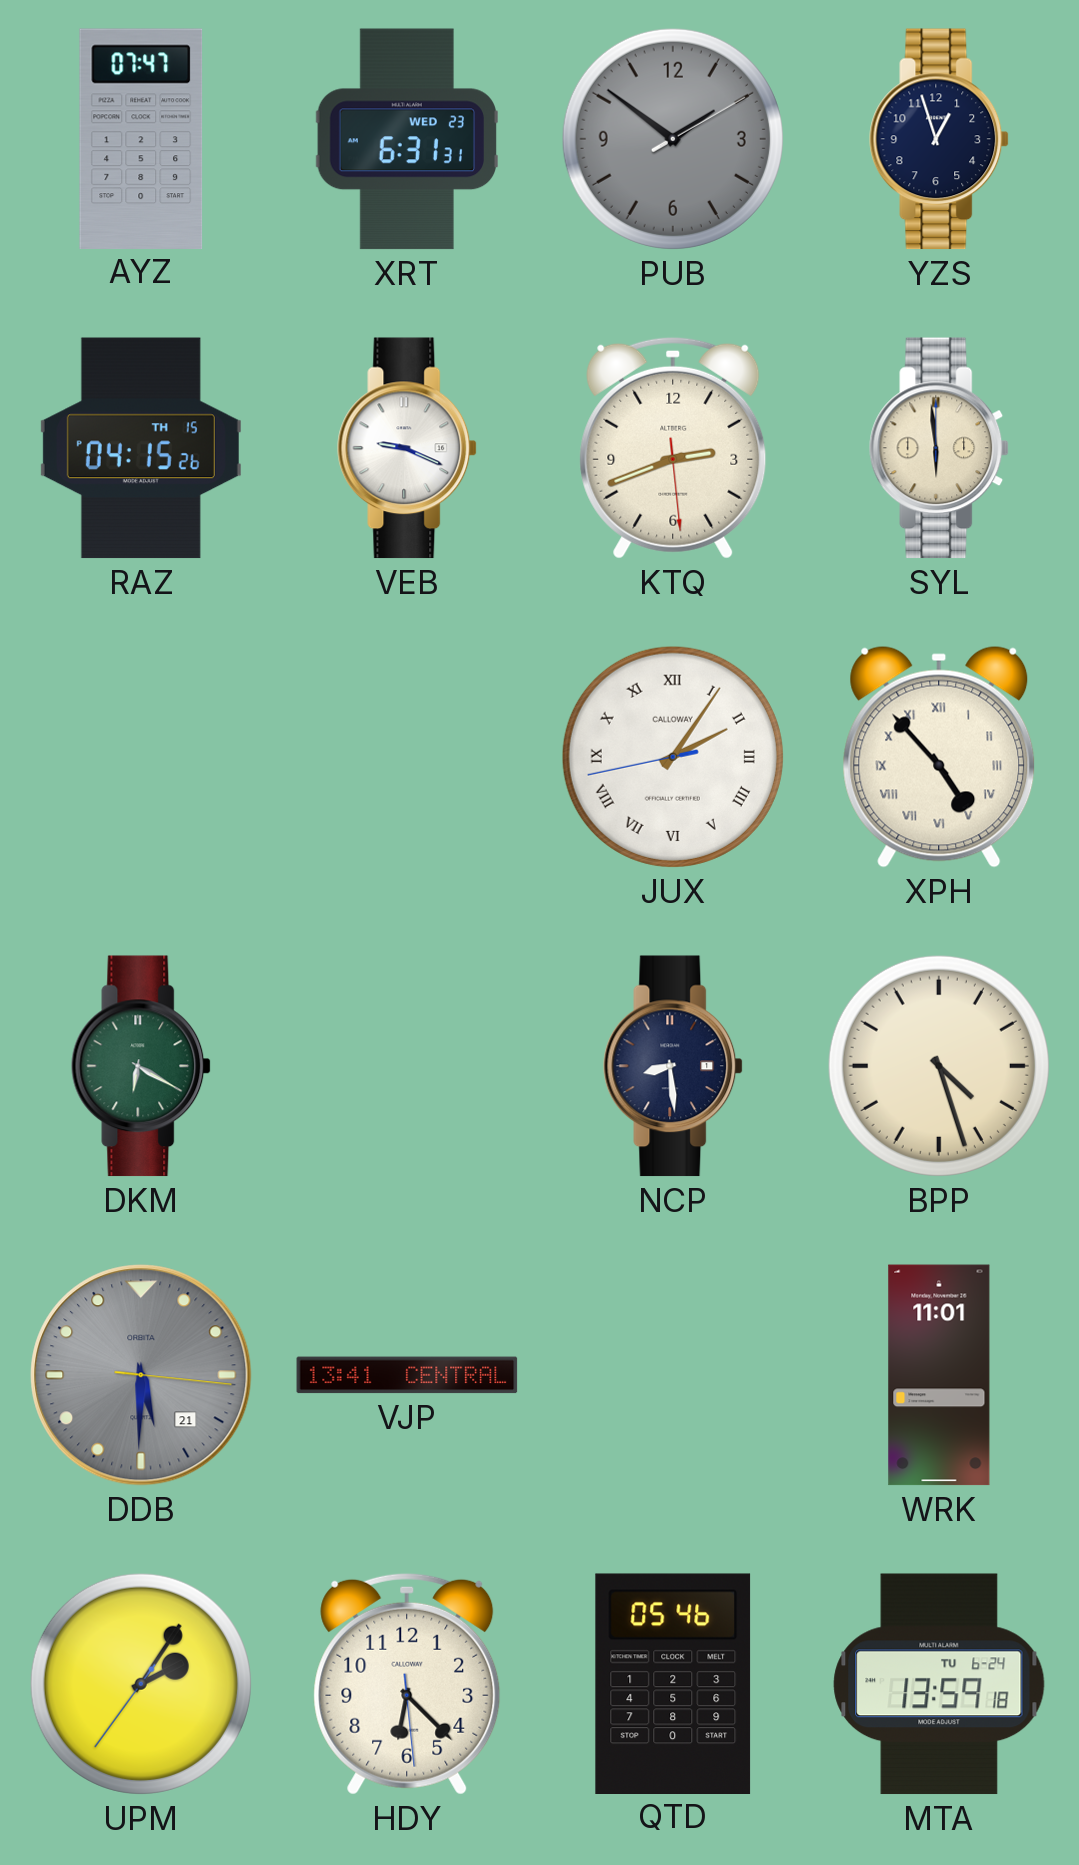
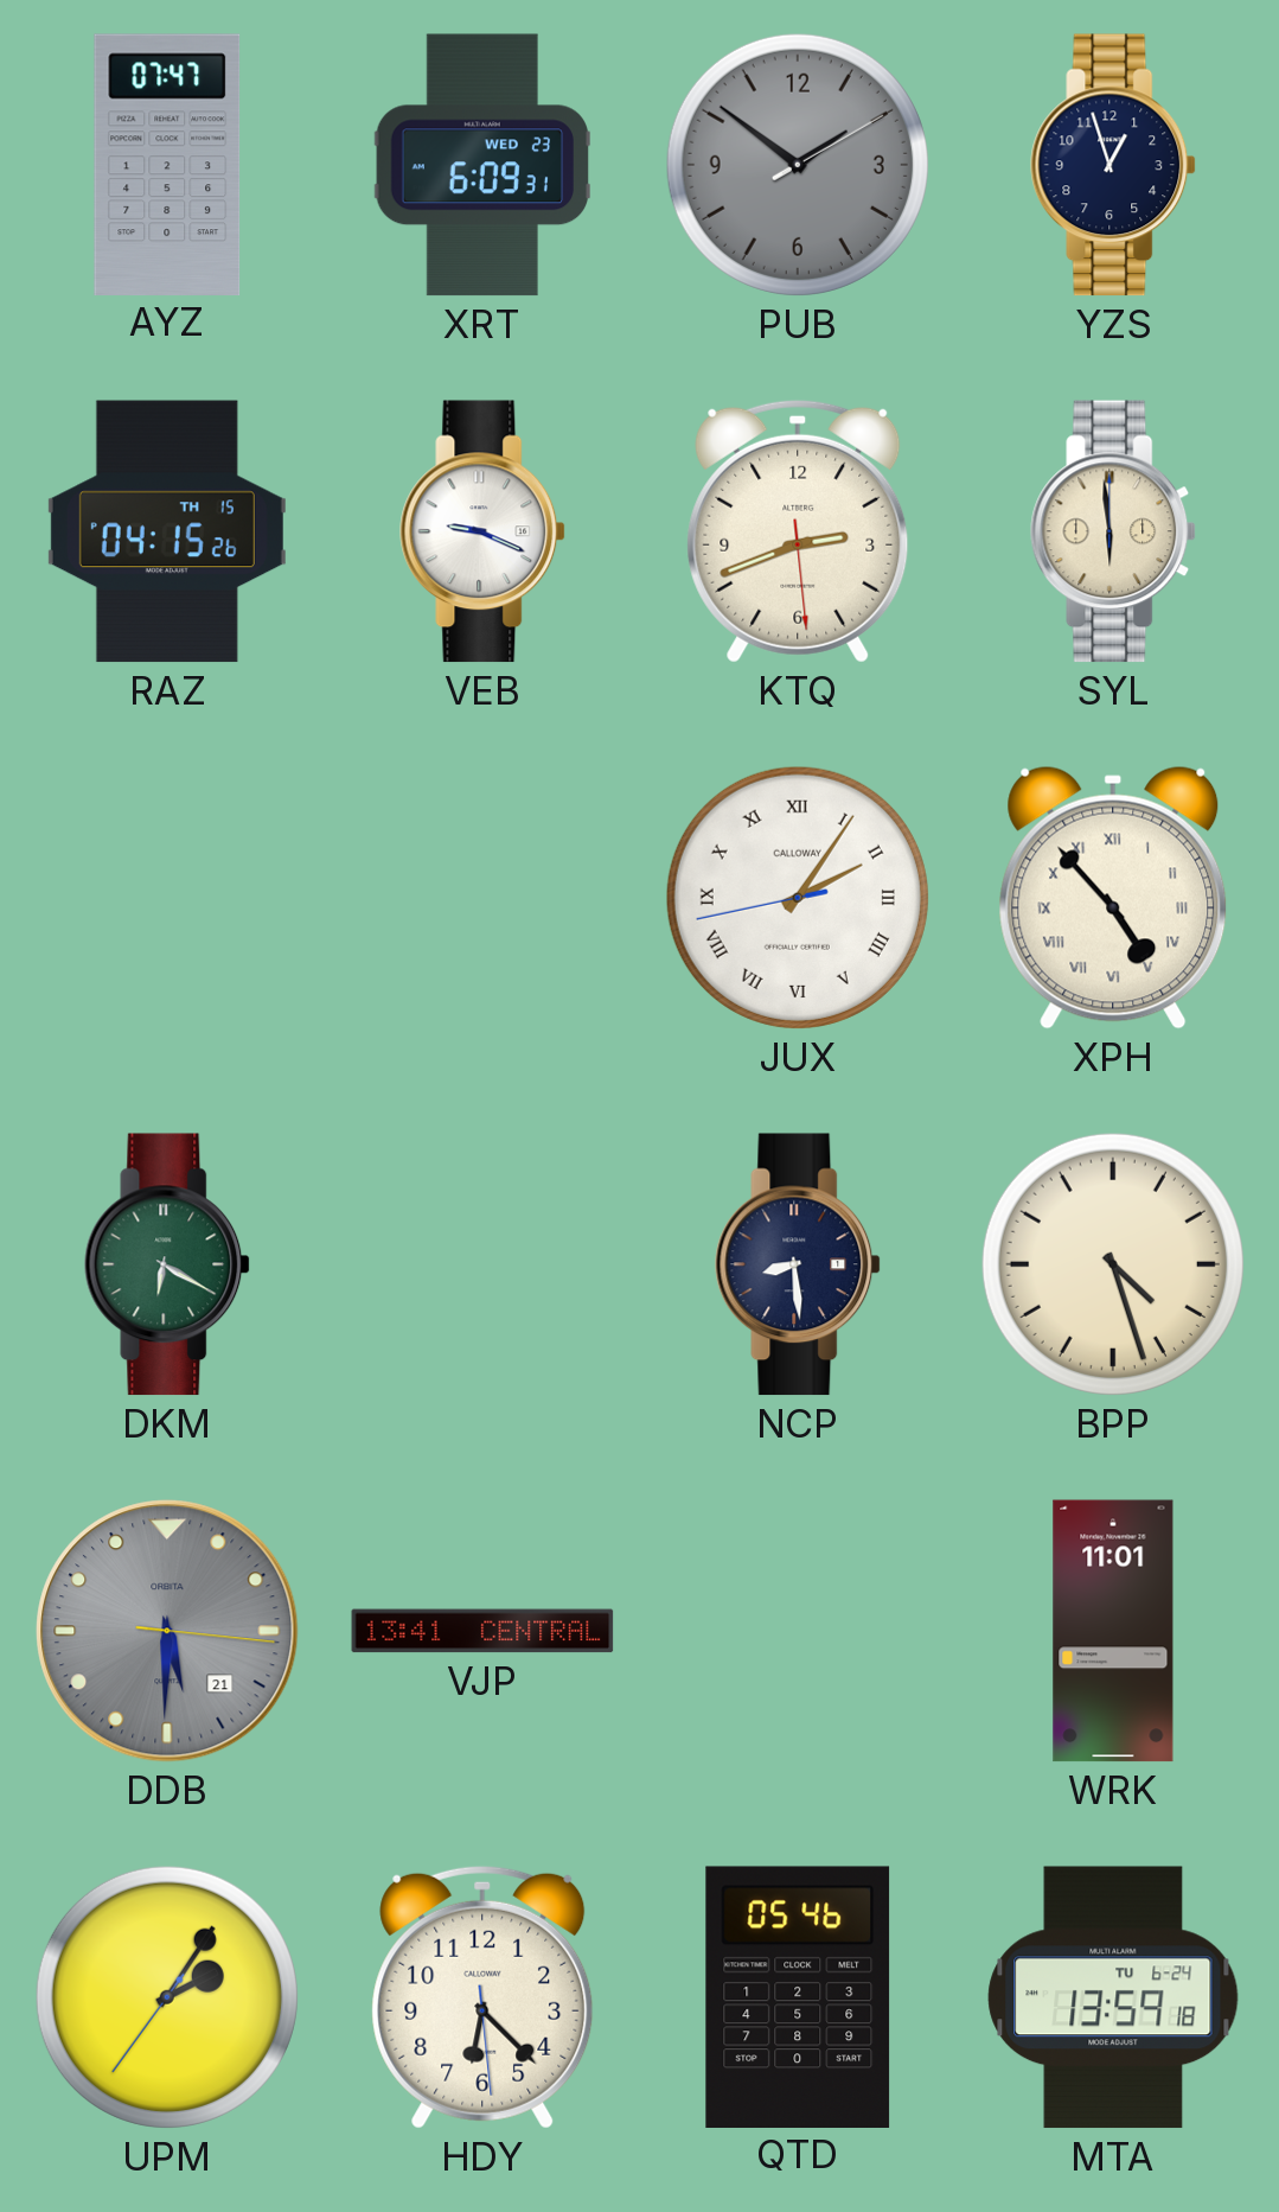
XRT: 6:31 -> 6:09 (482, 165)
